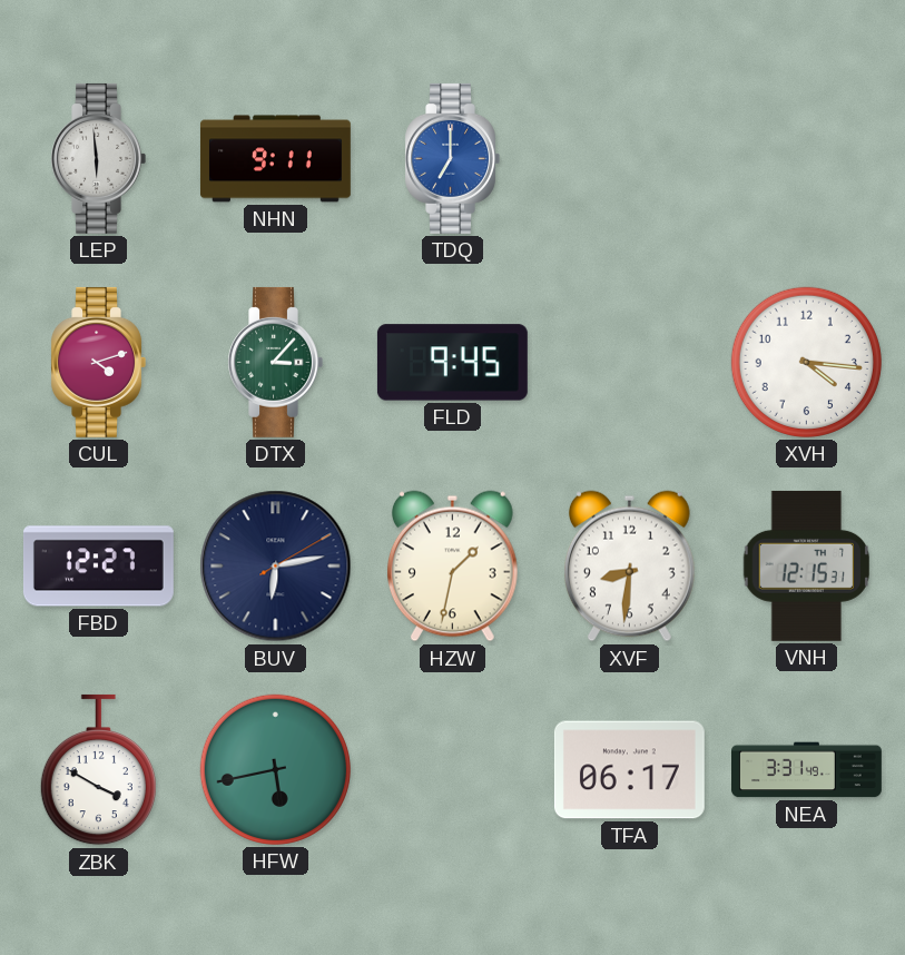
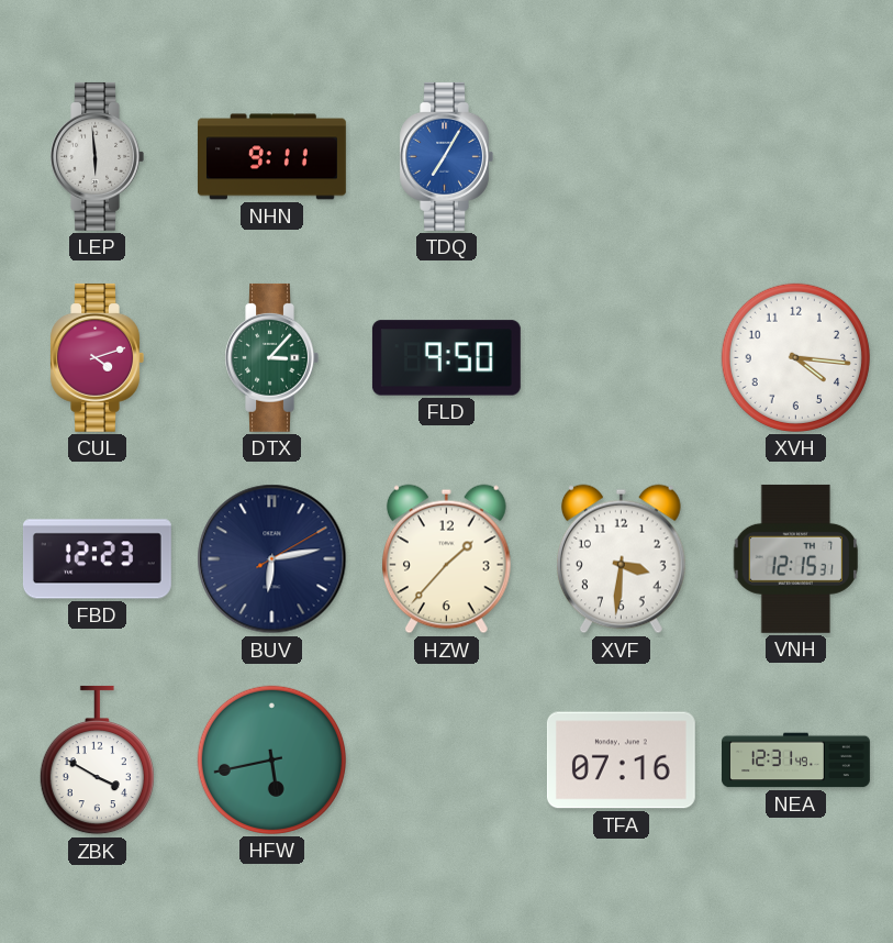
TDQ: 7:00 -> 7:05 (446, 156)
FLD: 9:45 -> 9:50 (446, 358)
FBD: 12:27 -> 12:23 (97, 559)
HZW: 1:32 -> 1:37 (446, 559)
XVF: 8:31 -> 3:31 (621, 559)
TFA: 06:17 -> 07:16 (621, 761)
NEA: 3:31 -> 12:31 (796, 761)
